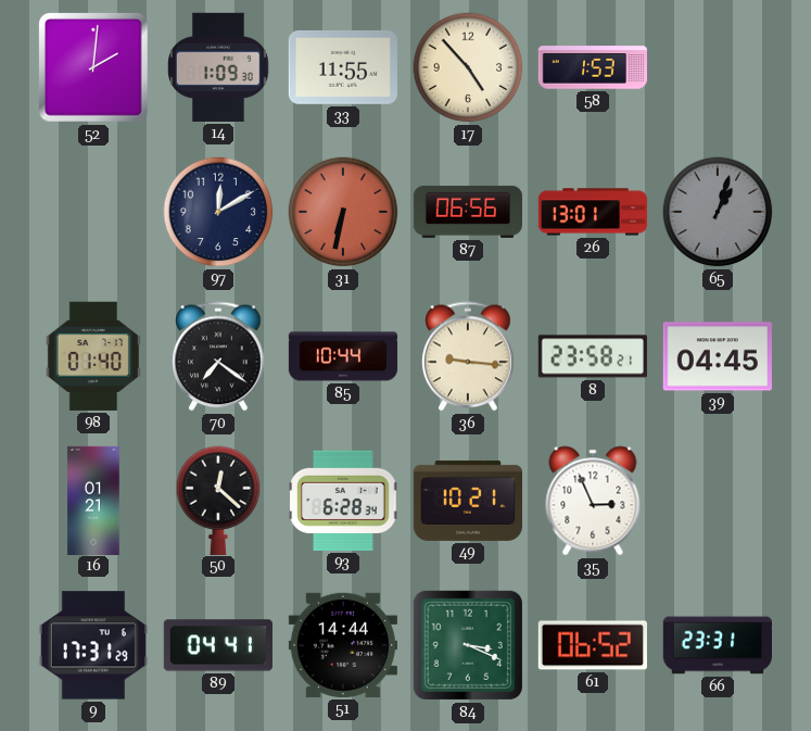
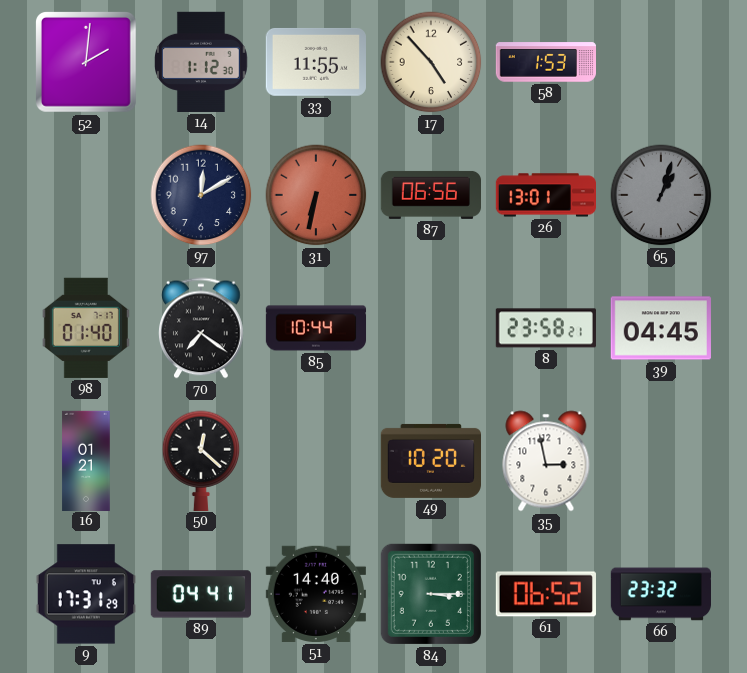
14: 1:09 -> 1:12 (202, 62)
36: 9:16 -> none (469, 356)
93: 6:28 -> none (343, 501)
49: 10:21 -> 10:20 (430, 461)
35: 2:56 -> 2:58 (546, 461)
51: 14:44 -> 14:40 (316, 594)
84: 3:19 -> 3:15 (431, 594)
66: 23:31 -> 23:32 (660, 594)
